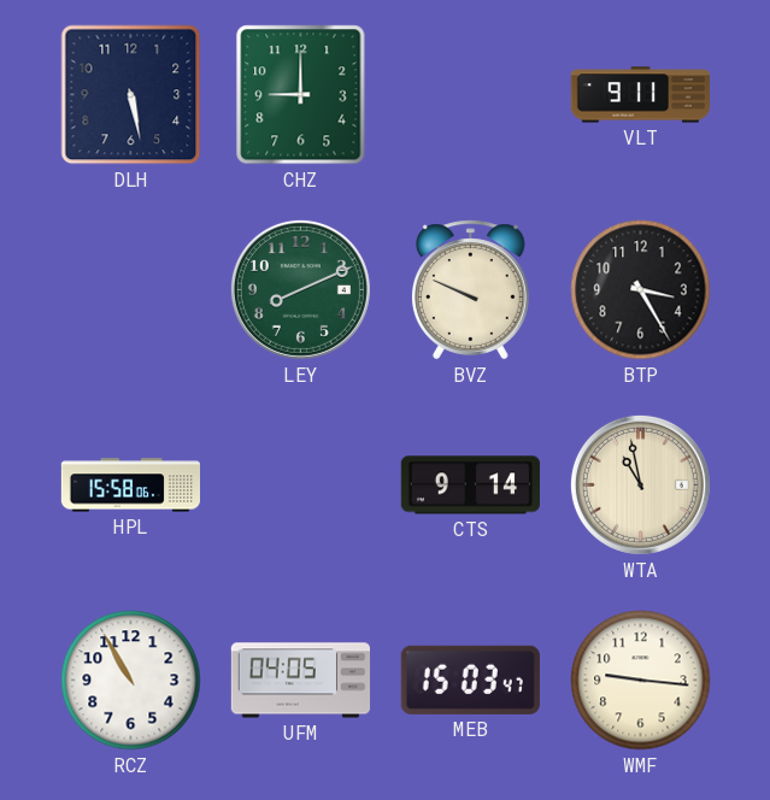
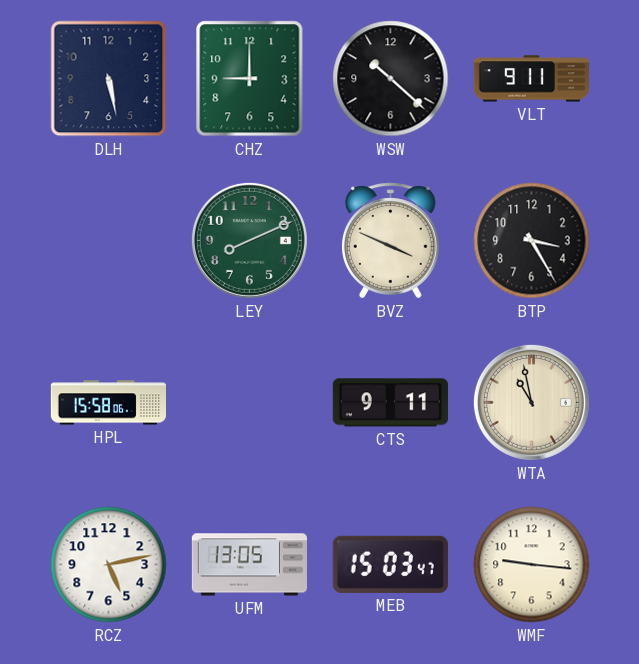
WSW: none -> 10:22 (391, 79)
BVZ: 9:49 -> 3:49 (390, 241)
CTS: 9:14 -> 9:11 (390, 403)
RCZ: 10:55 -> 5:13 (109, 565)
UFM: 04:05 -> 13:05 (249, 565)
